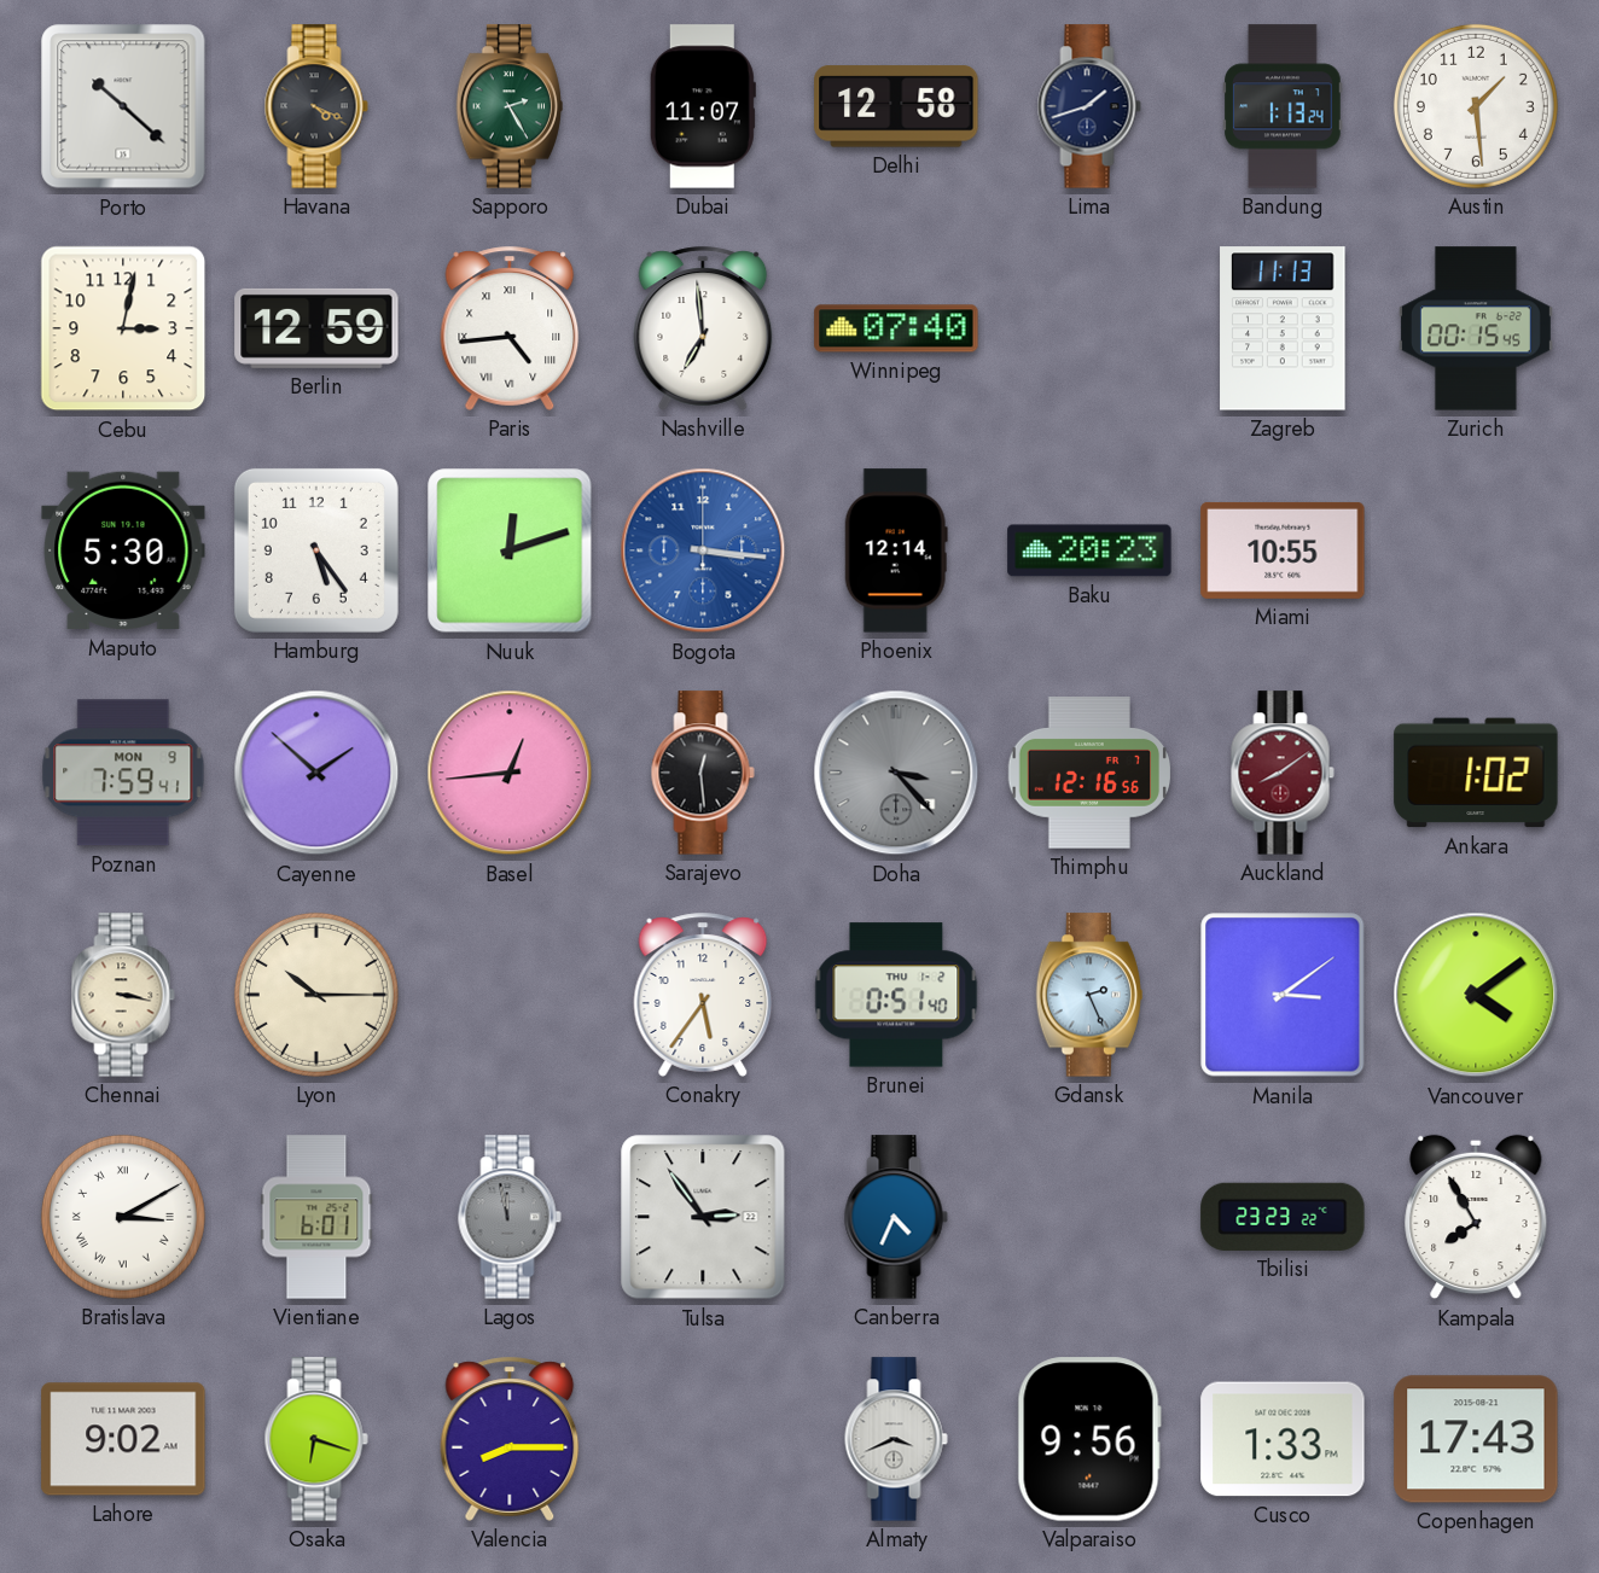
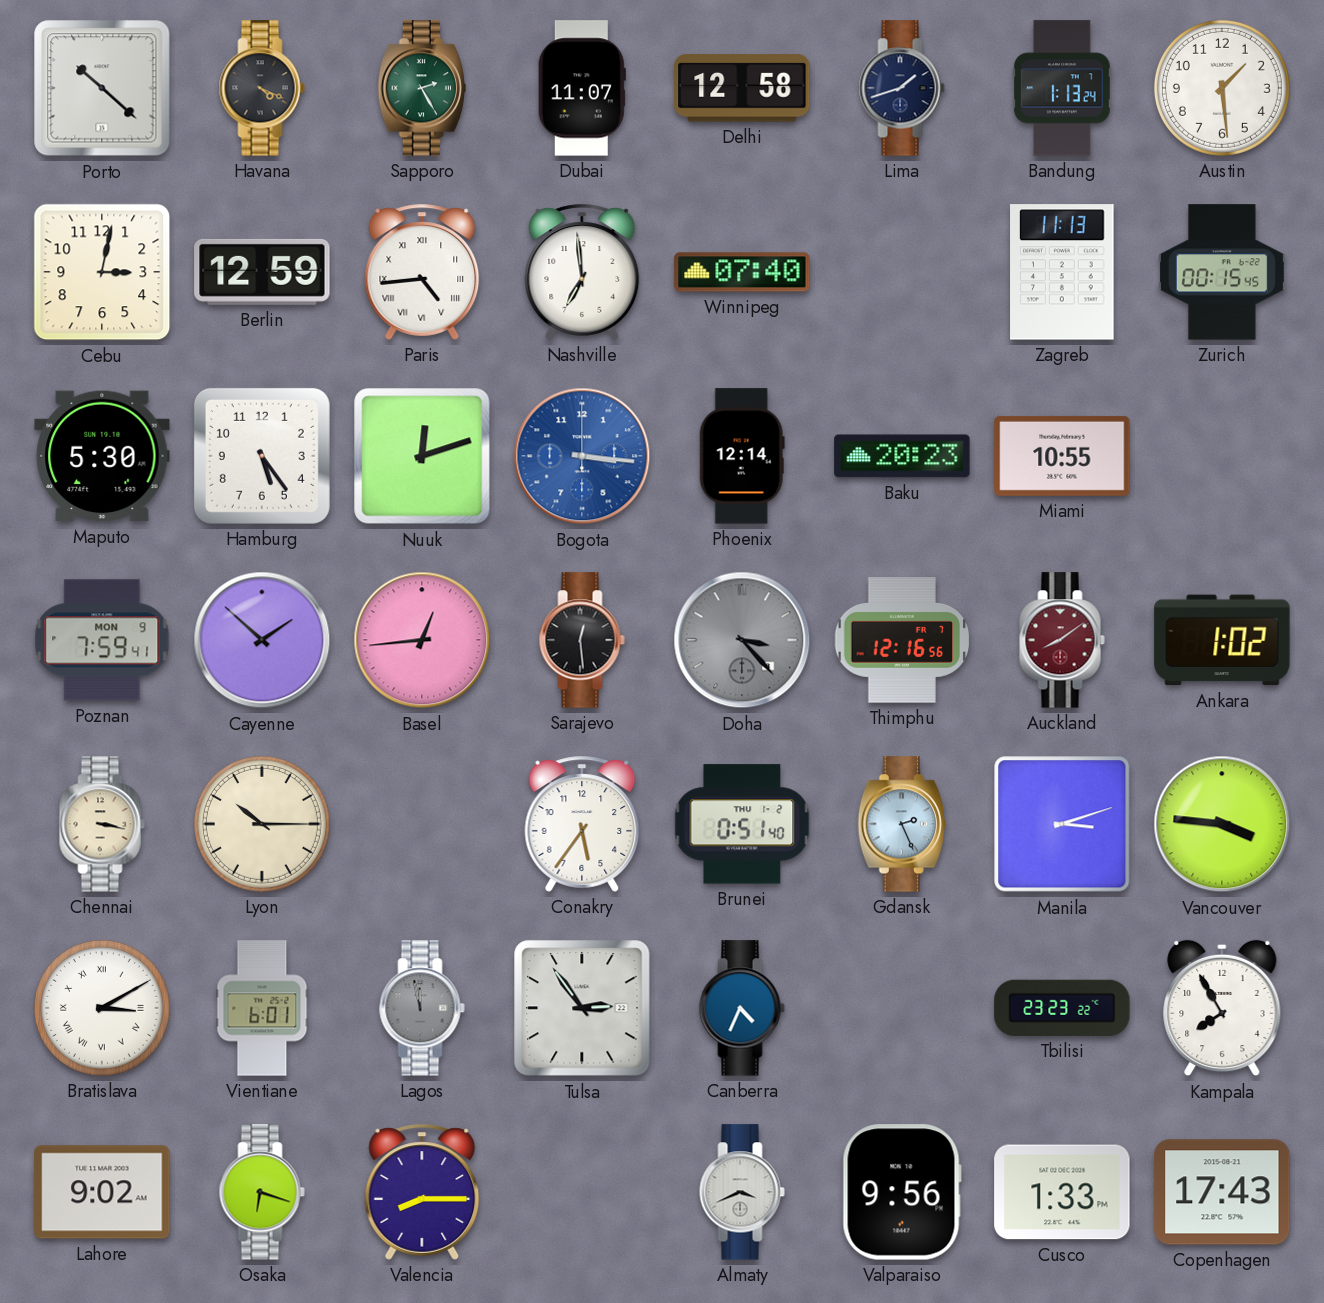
Manila: 3:09 -> 3:12 (1062, 824)
Vancouver: 4:09 -> 3:46 (1222, 824)
